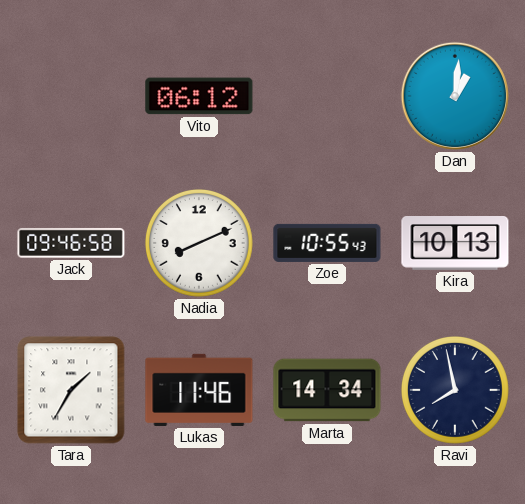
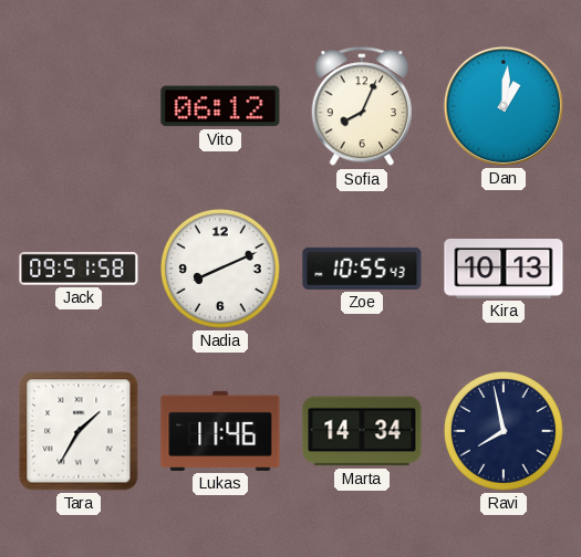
Sofia: none -> 8:04 (362, 107)
Jack: 09:46 -> 09:51 (79, 269)
